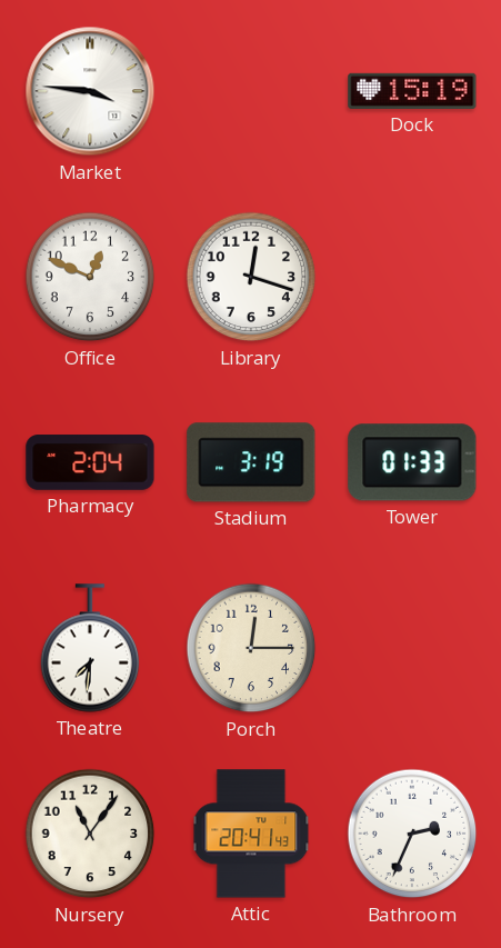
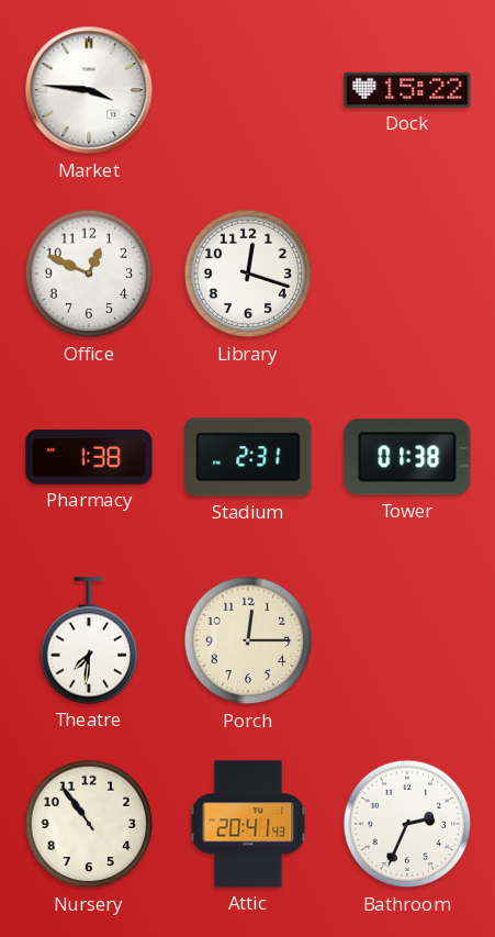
Dock: 15:19 -> 15:22 (407, 90)
Pharmacy: 2:04 -> 1:38 (89, 457)
Stadium: 3:19 -> 2:31 (248, 457)
Tower: 01:33 -> 01:38 (407, 457)
Nursery: 11:06 -> 10:54 (89, 824)
